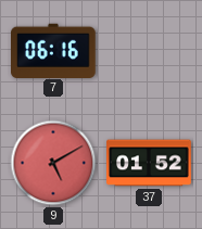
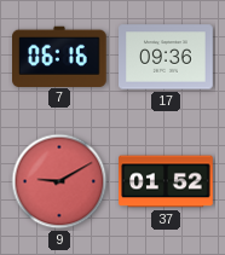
17: none -> 09:36 (166, 57)
9: 5:10 -> 9:10 (59, 181)
